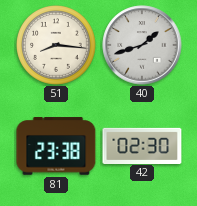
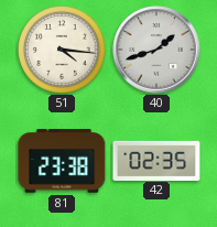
51: 8:16 -> 4:16 (63, 51)
42: 02:30 -> 02:35 (156, 160)
